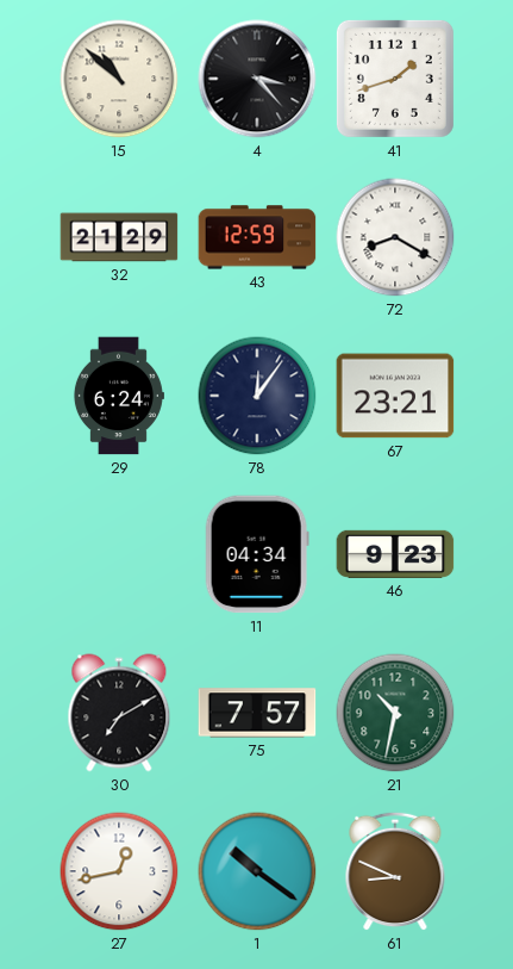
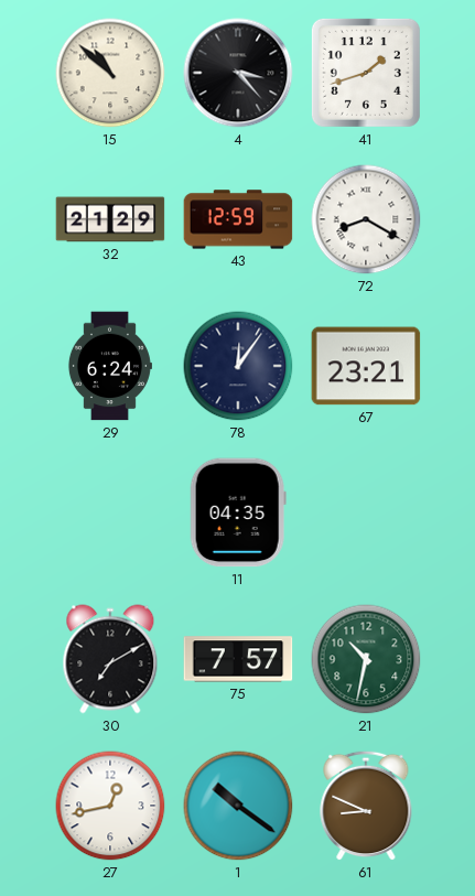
11: 04:34 -> 04:35 (238, 512)
46: 9:23 -> none (395, 554)
